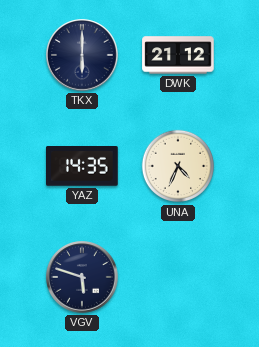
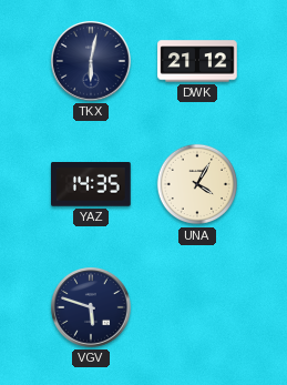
TKX: 6:00 -> 6:02 (92, 62)
UNA: 4:34 -> 4:05 (197, 184)
